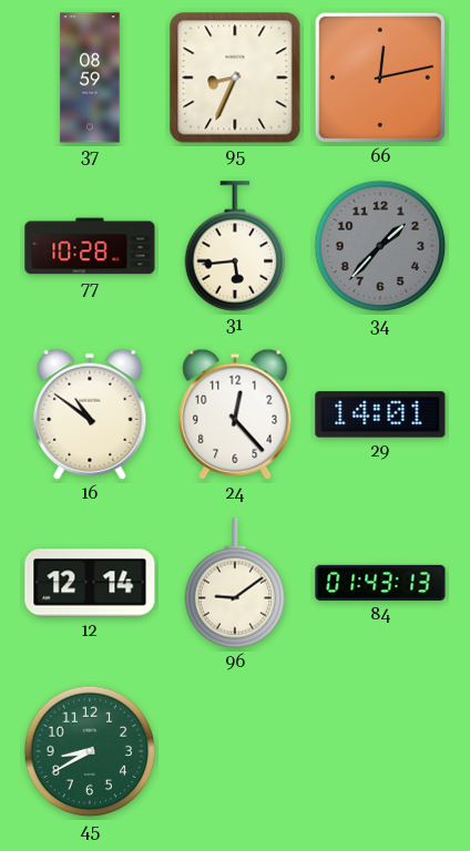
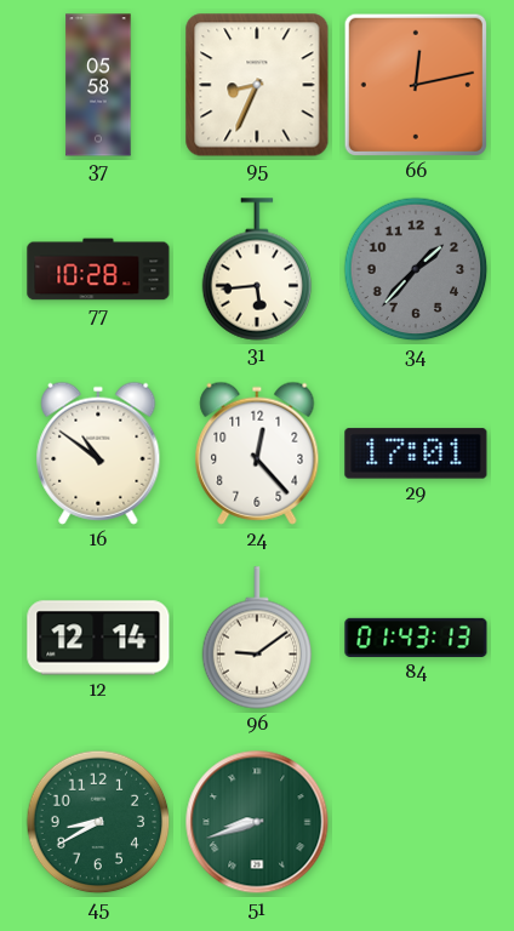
37: 08:59 -> 05:58 (98, 85)
29: 14:01 -> 17:01 (416, 453)
51: none -> 8:42 (257, 822)
